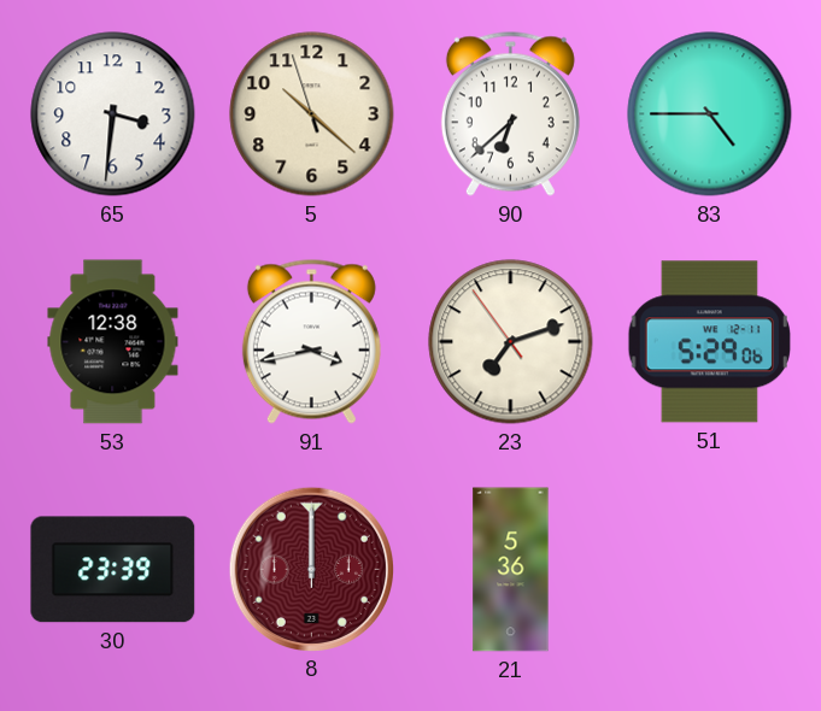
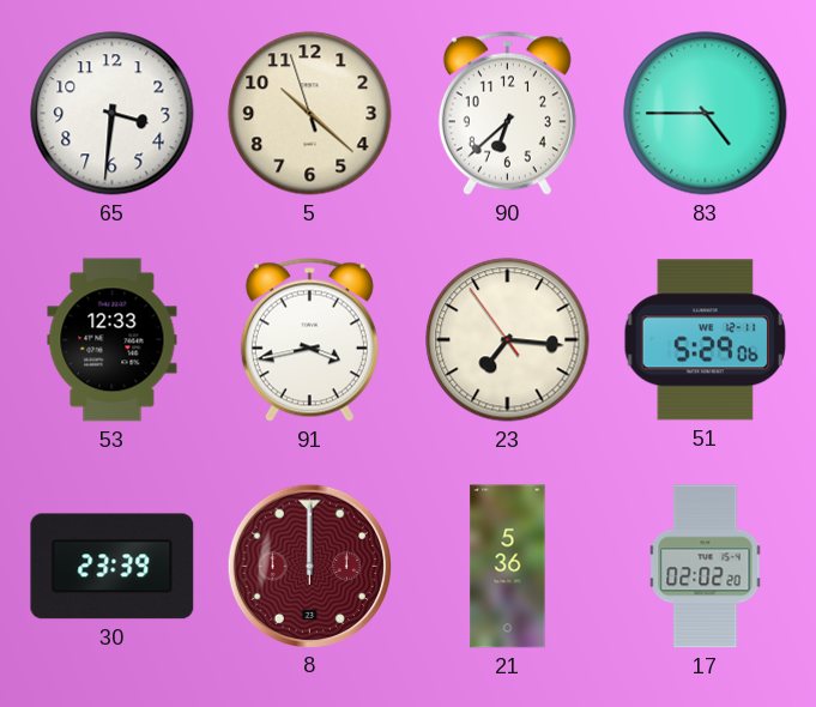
53: 12:38 -> 12:33 (113, 340)
23: 7:11 -> 7:15 (508, 340)
17: none -> 02:02 (706, 567)
